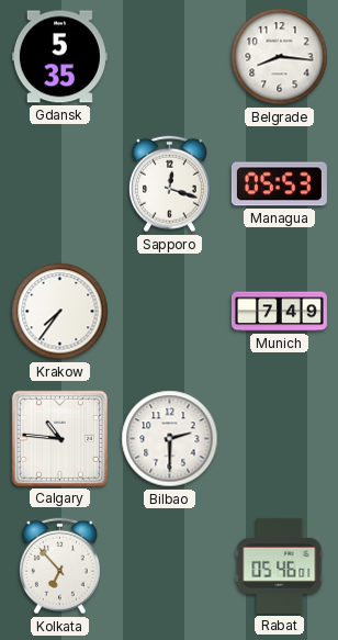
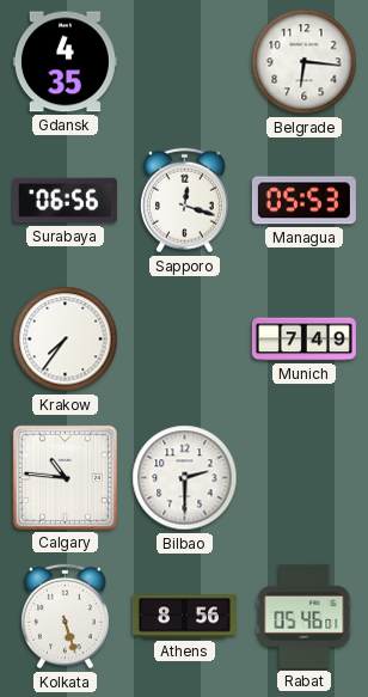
Gdansk: 5:35 -> 4:35 (65, 62)
Belgrade: 8:16 -> 6:16 (305, 62)
Surabaya: none -> 06:56 (65, 201)
Kolkata: 6:53 -> 5:27 (65, 617)
Athens: none -> 8:56 (184, 617)
